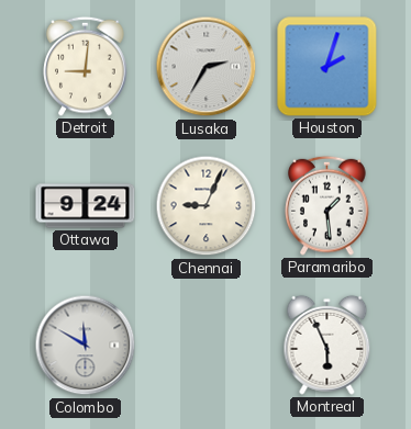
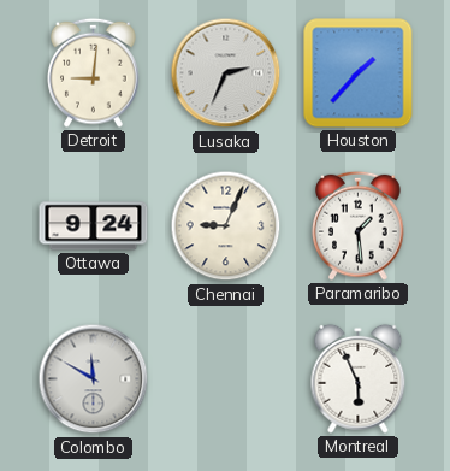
Lusaka: 2:35 -> 2:34 (226, 73)
Houston: 2:03 -> 1:37 (359, 73)
